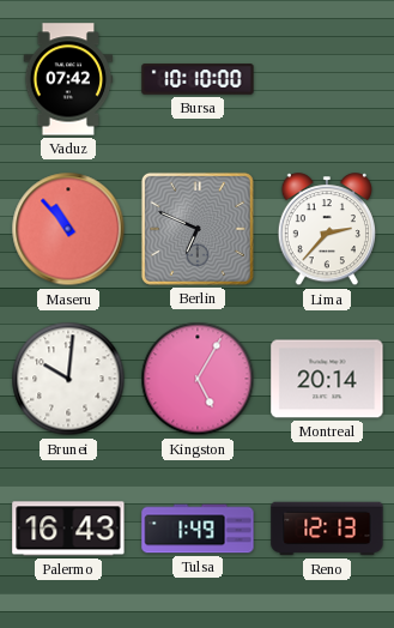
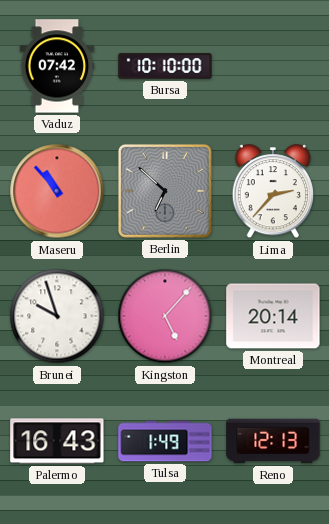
Berlin: 6:49 -> 6:52 (165, 191)
Brunei: 10:01 -> 9:57 (57, 316)
Kingston: 5:05 -> 5:07 (165, 316)
